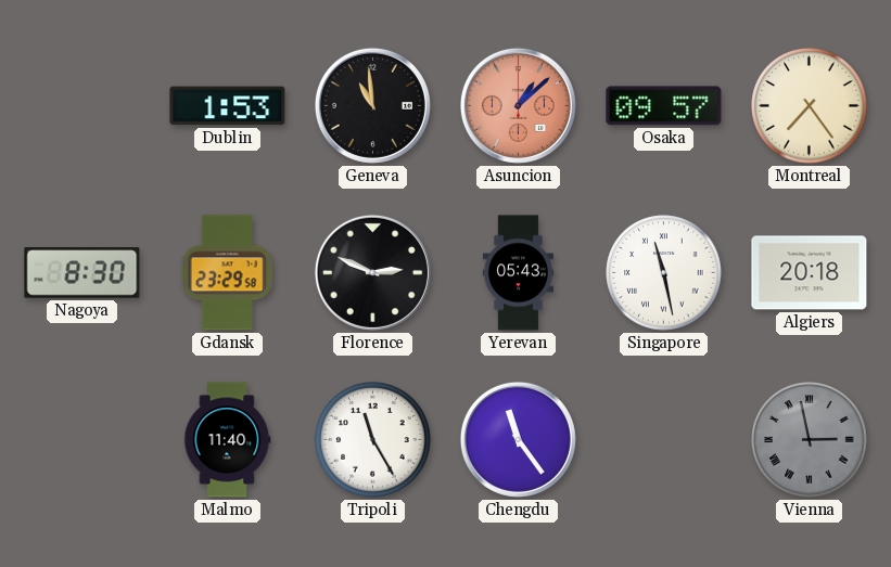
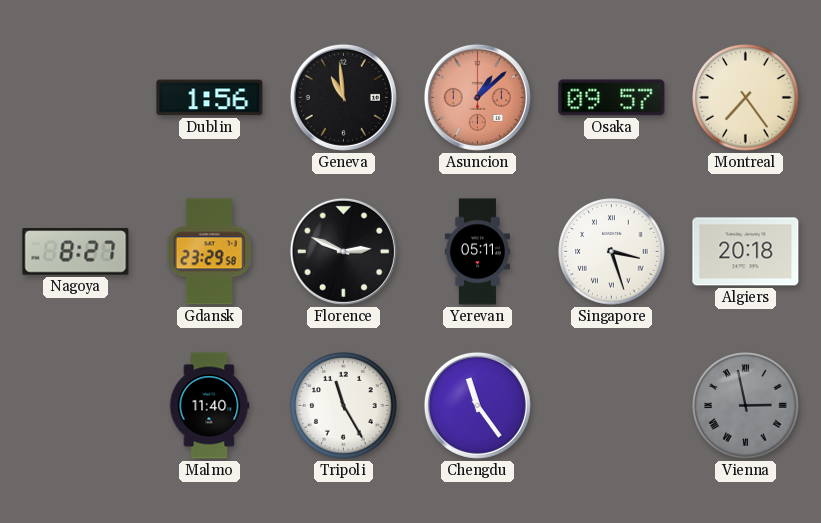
Dublin: 1:53 -> 1:56 (210, 98)
Nagoya: 8:30 -> 8:27 (76, 252)
Yerevan: 05:43 -> 05:11 (477, 252)
Singapore: 11:28 -> 3:27 (612, 252)
